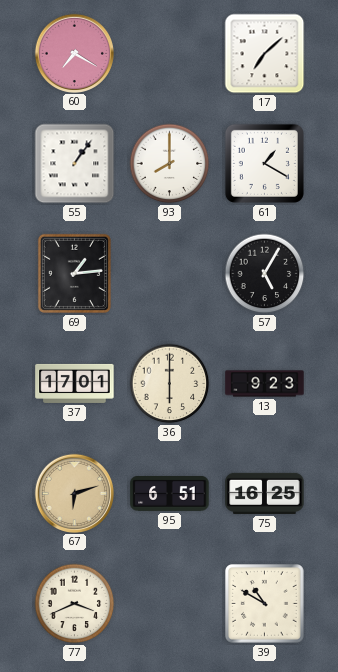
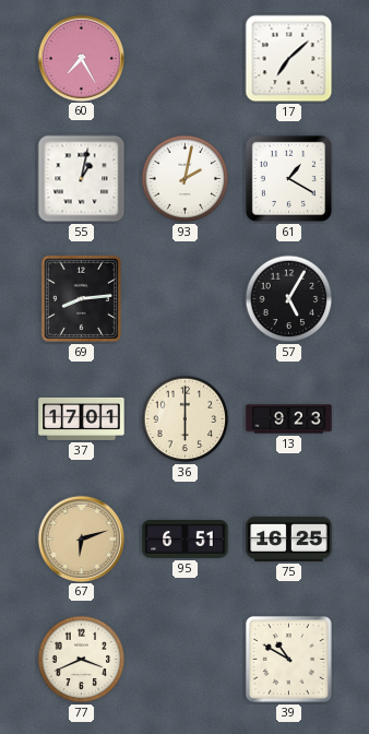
60: 7:20 -> 7:25 (81, 58)
55: 1:06 -> 1:02 (82, 179)
93: 8:00 -> 2:02 (186, 179)
69: 1:14 -> 8:14 (81, 298)
